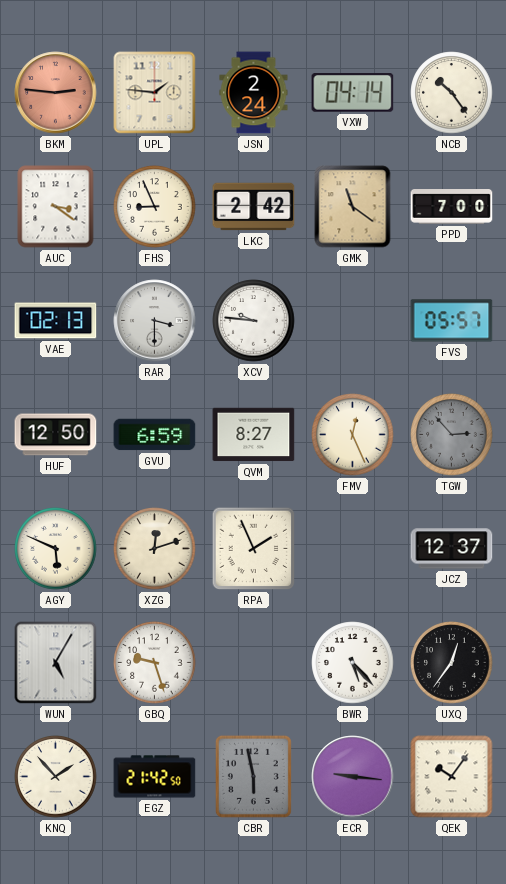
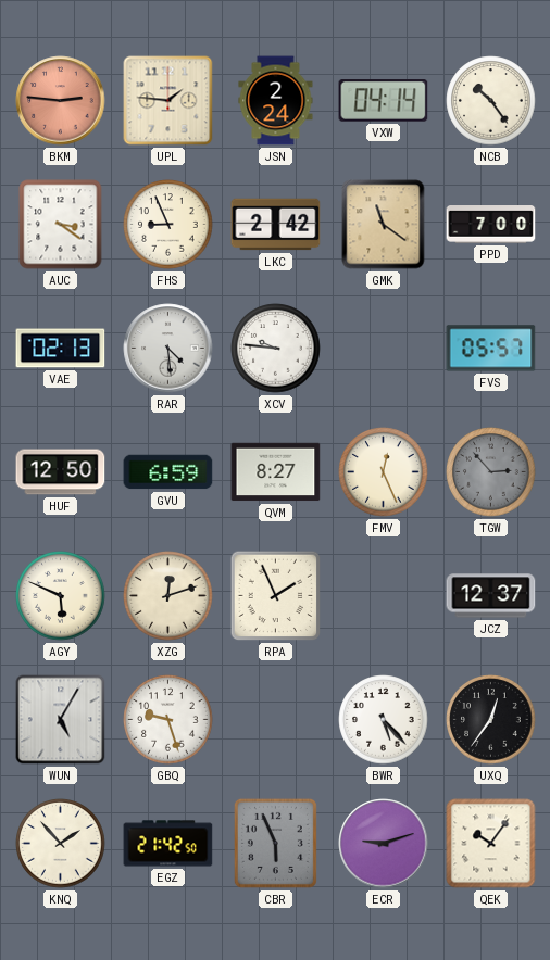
RAR: 3:30 -> 4:29 (168, 349)
CBR: 5:58 -> 5:56 (275, 843)
ECR: 9:16 -> 9:12 (384, 844)
